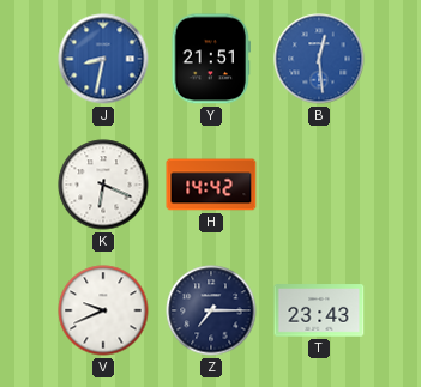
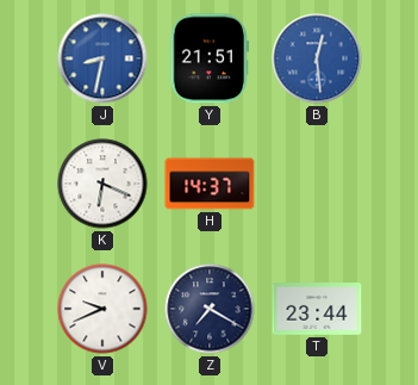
H: 14:42 -> 14:37 (210, 184)
Z: 7:15 -> 7:20 (210, 309)
T: 23:43 -> 23:44 (317, 309)
